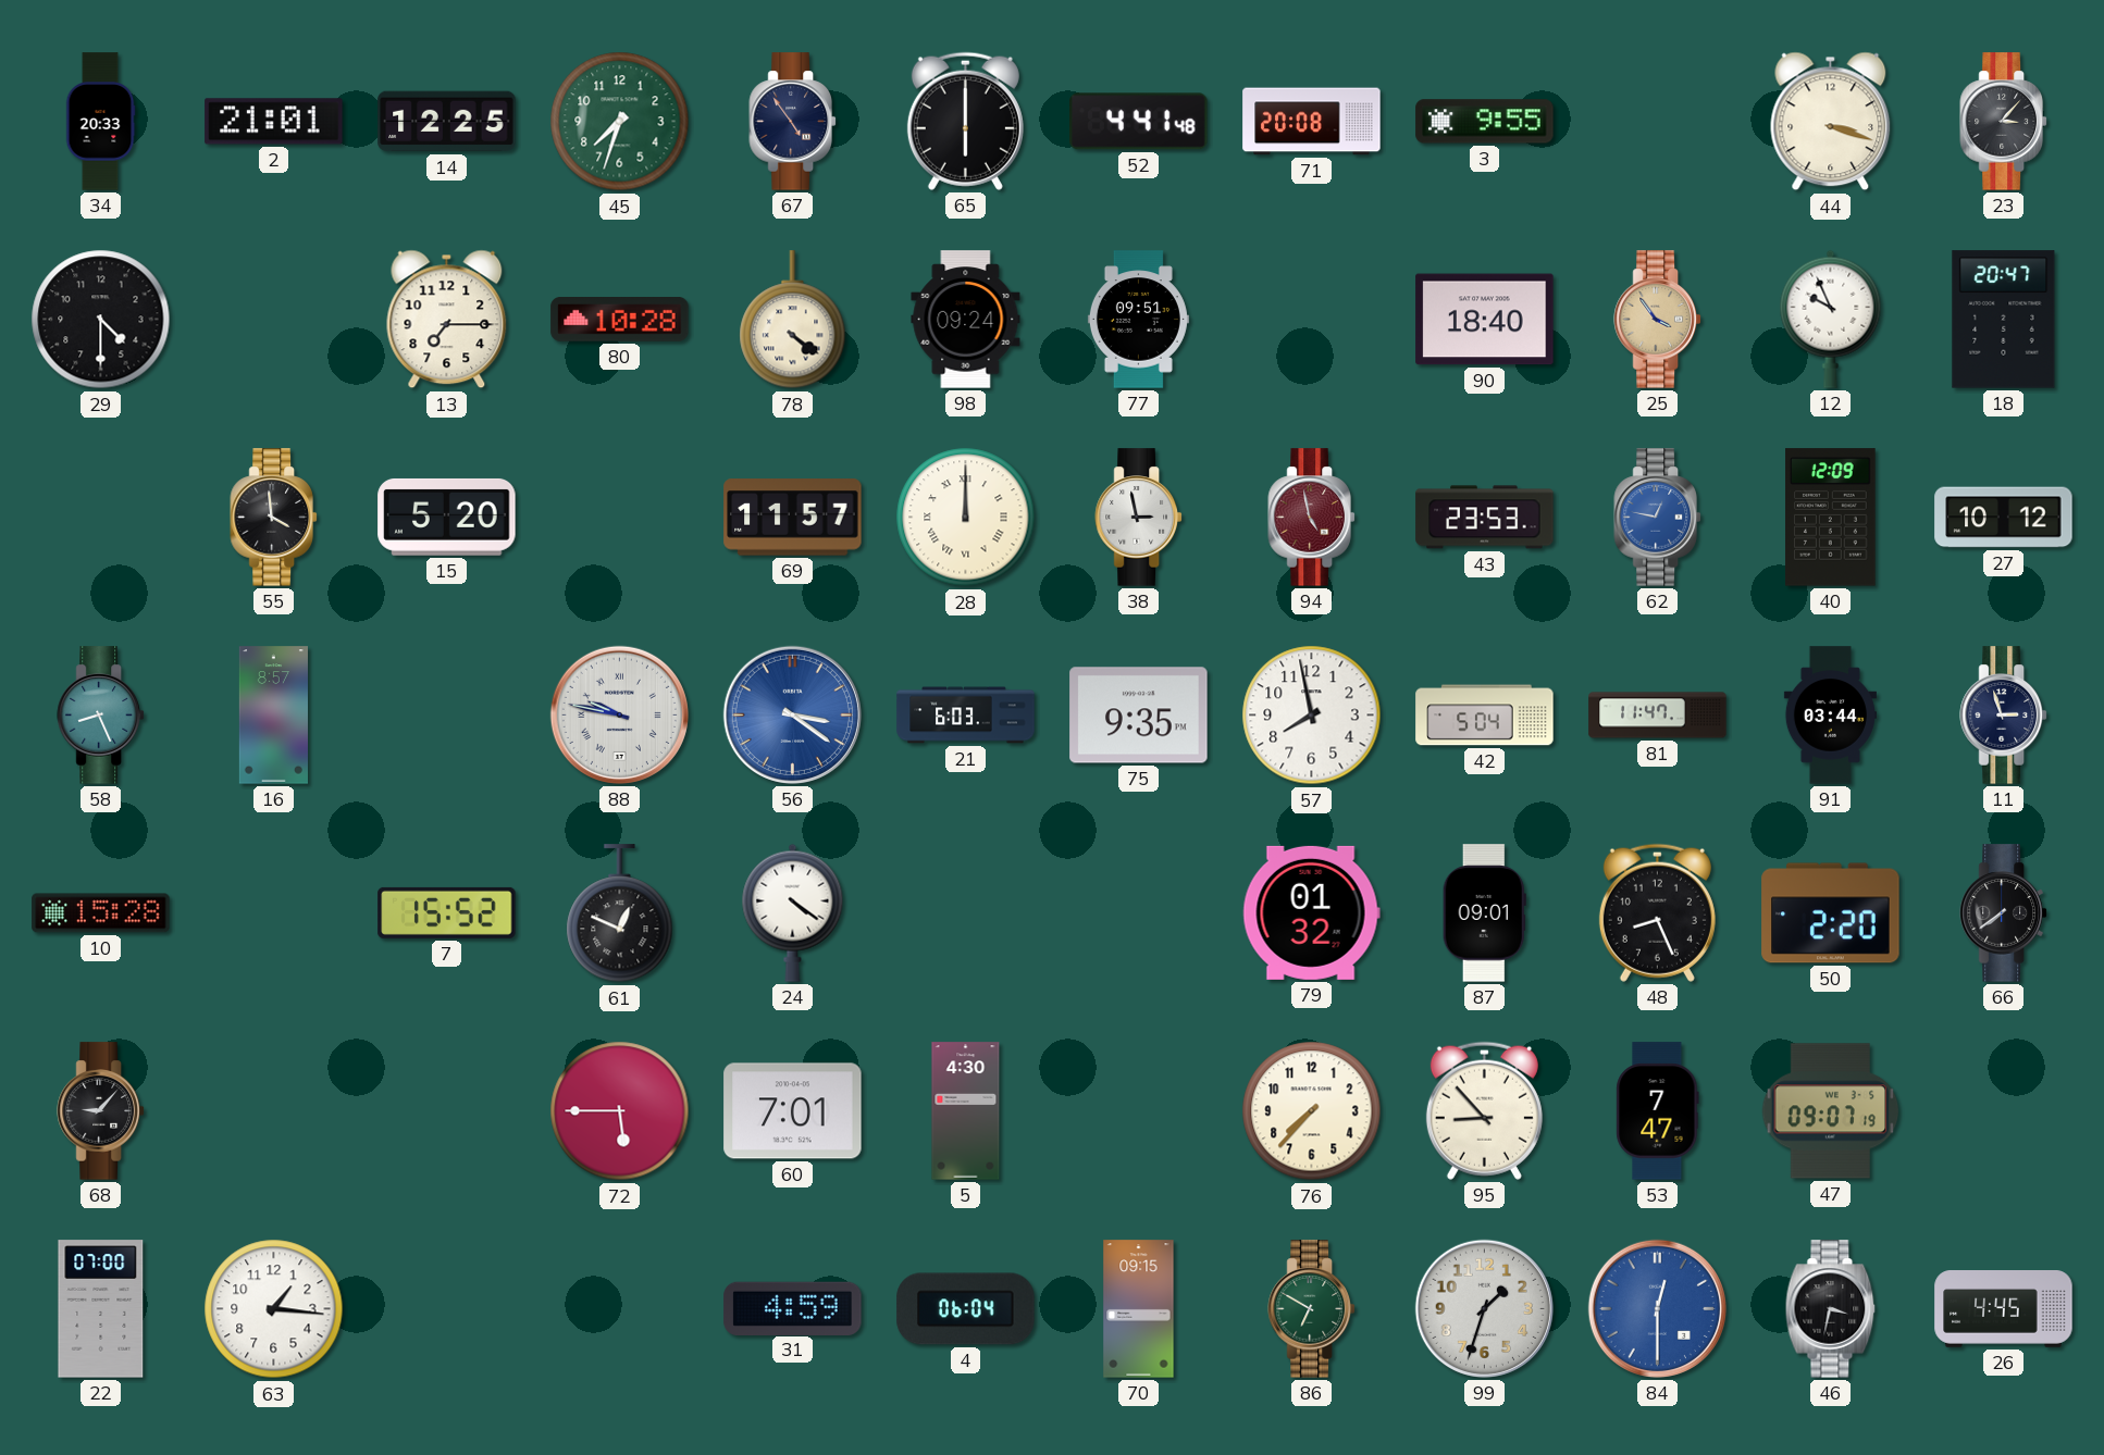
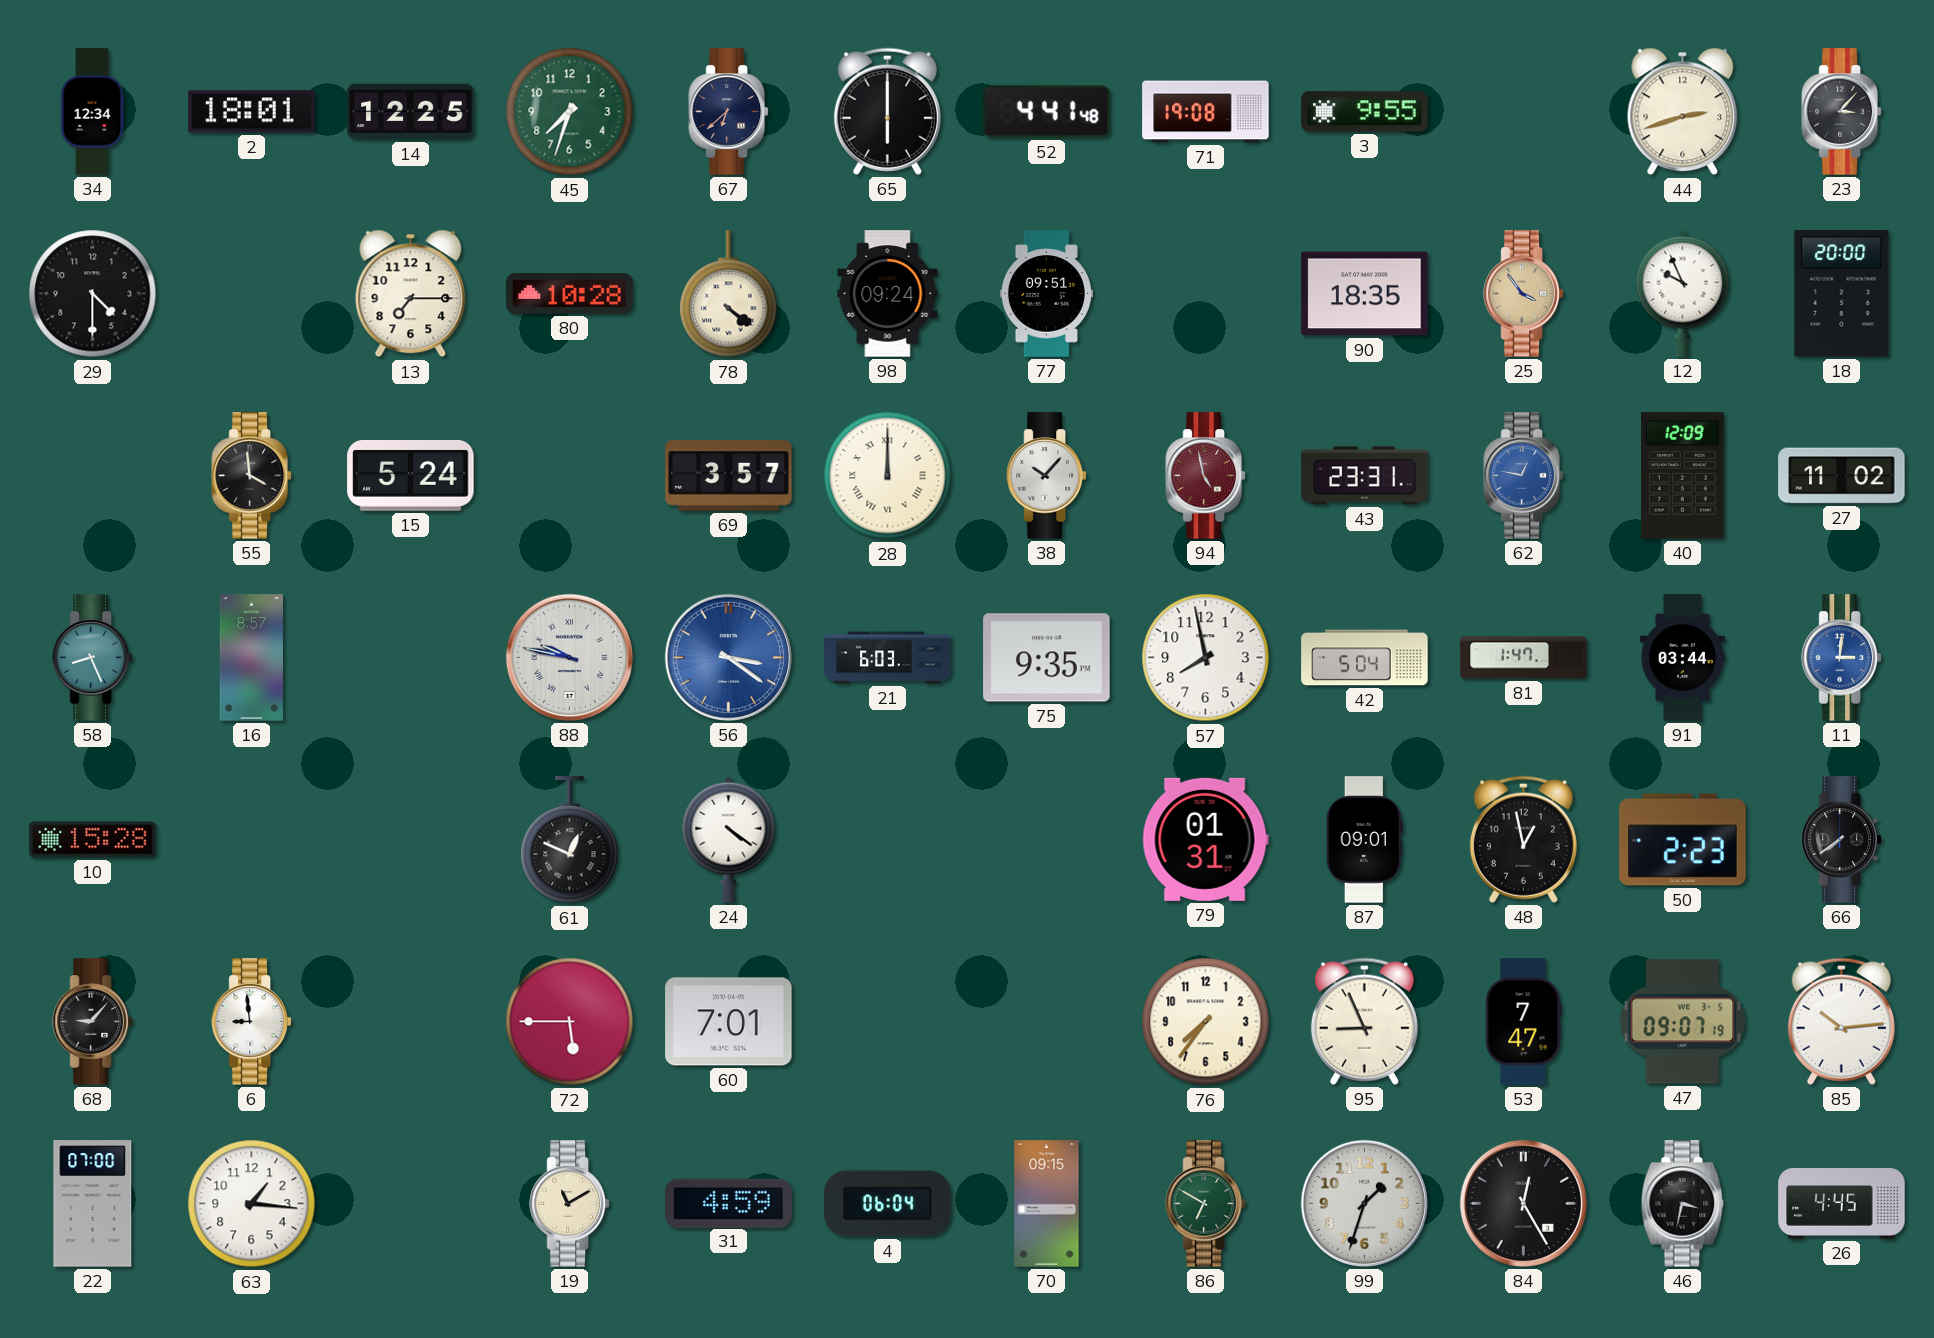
34: 20:33 -> 12:34 (92, 112)
2: 21:01 -> 18:01 (252, 112)
67: 4:54 -> 6:38 (729, 112)
71: 20:08 -> 19:08 (1206, 112)
44: 3:18 -> 2:42 (1683, 112)
90: 18:40 -> 18:35 (1365, 294)
18: 20:47 -> 20:00 (1842, 294)
15: 5:20 -> 5:24 (411, 475)
69: 11:57 -> 3:57 (729, 476)
38: 2:58 -> 10:07 (1047, 476)
43: 23:53 -> 23:31 (1365, 476)
27: 10:12 -> 11:02 (1842, 476)
81: 11:47 -> 1:47 (1524, 658)
11: 2:57 -> 3:01 (1842, 658)
11 dial: navy -> blue (1842, 658)
7: 15:52 -> none (447, 912)
79: 01:32 -> 01:31 (1205, 839)
48: 8:26 -> 12:58 (1523, 839)
50: 2:20 -> 2:23 (1683, 840)
6: none -> 8:59 (252, 1022)
5: 4:30 -> none (966, 1111)
76: 7:37 -> 7:36 (1206, 1022)
95: 8:53 -> 8:56 (1364, 1021)
85: none -> 10:14 (1841, 1021)
19: none -> 11:10 (570, 1204)
84: 12:30 -> 12:25 (1523, 1203)
84 dial: blue -> black (1523, 1203)
